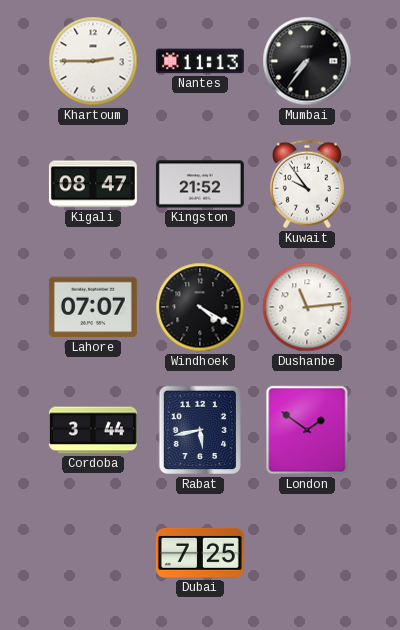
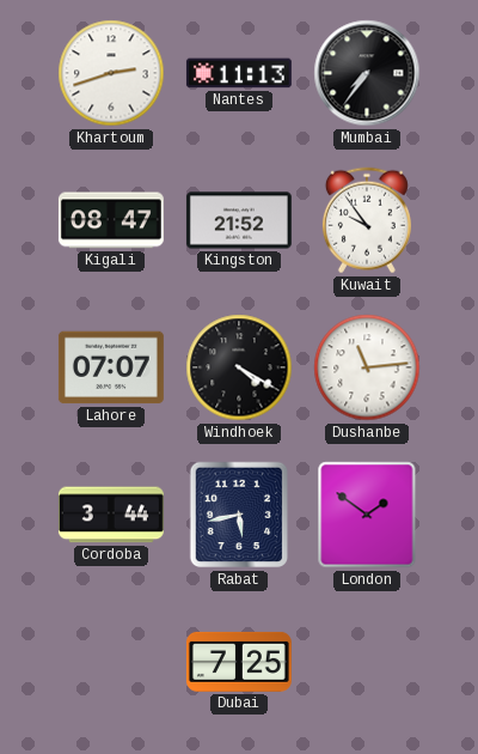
Khartoum: 2:45 -> 2:42 (111, 73)
